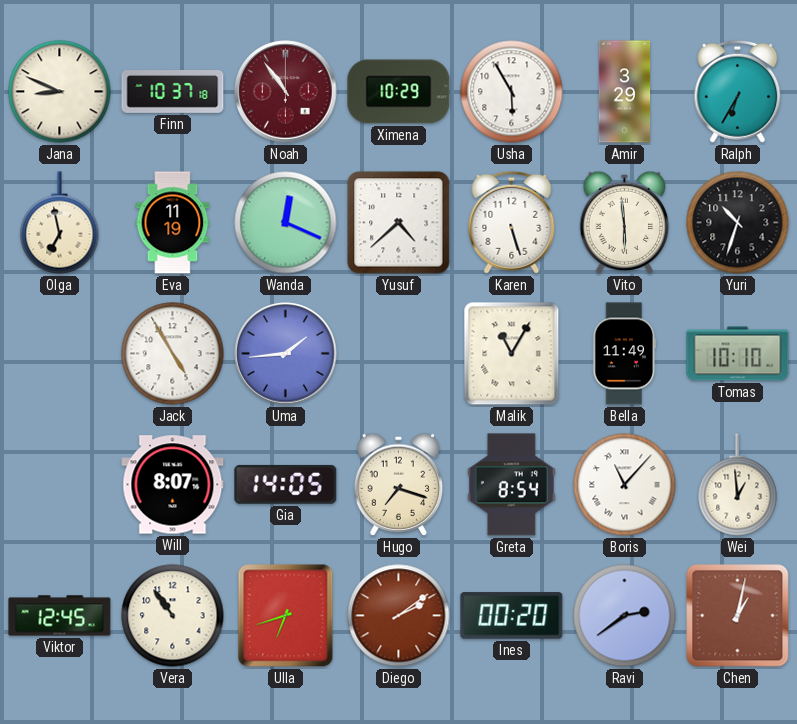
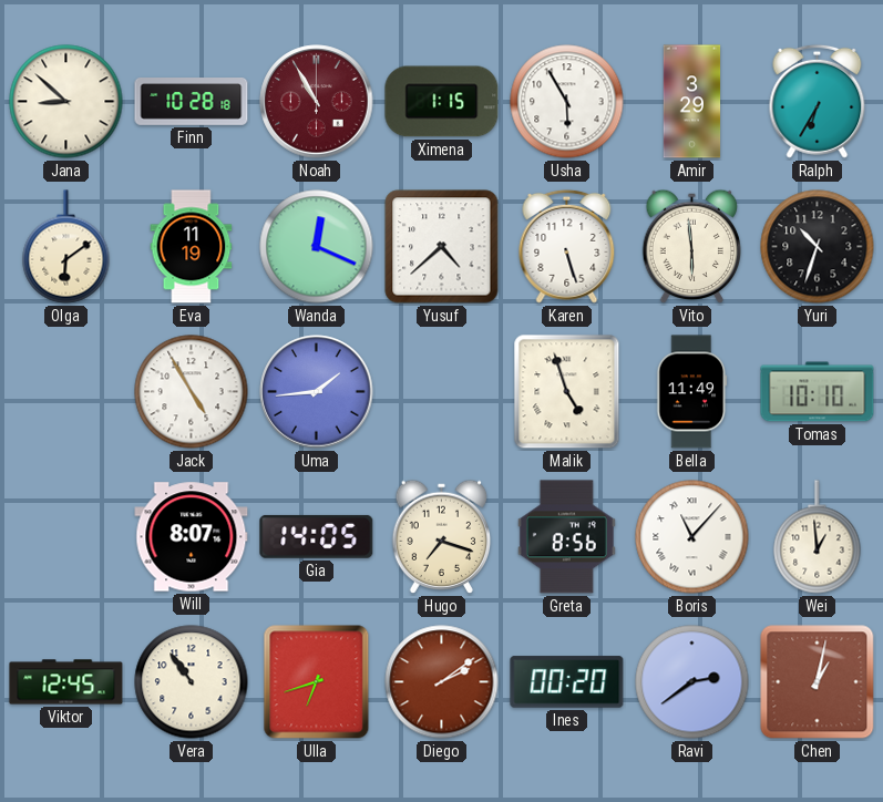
Jana: 8:49 -> 8:52 (66, 102)
Finn: 10:37 -> 10:28 (192, 102)
Noah: 10:54 -> 10:55 (317, 102)
Ximena: 10:29 -> 1:15 (442, 102)
Olga: 6:58 -> 6:09 (66, 247)
Malik: 11:05 -> 4:57 (567, 392)
Greta: 8:54 -> 8:56 (566, 537)
